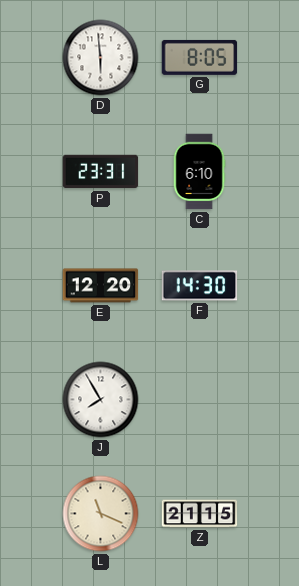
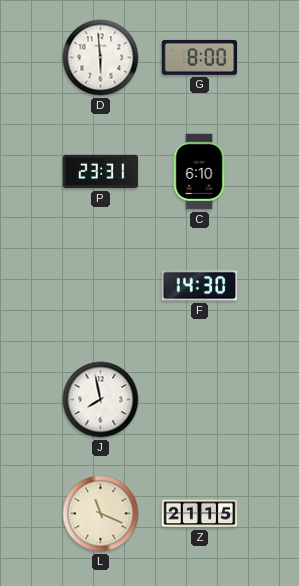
G: 8:05 -> 8:00 (200, 57)
E: 12:20 -> none (101, 286)
J: 7:55 -> 7:58 (101, 400)
